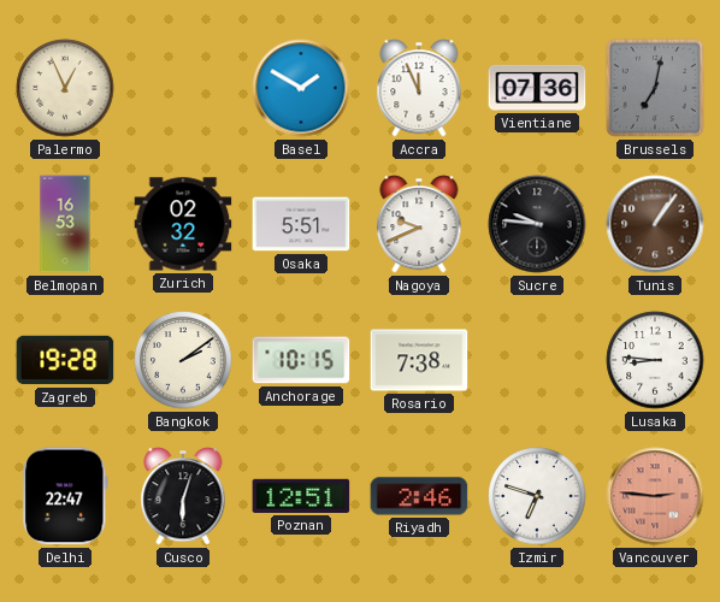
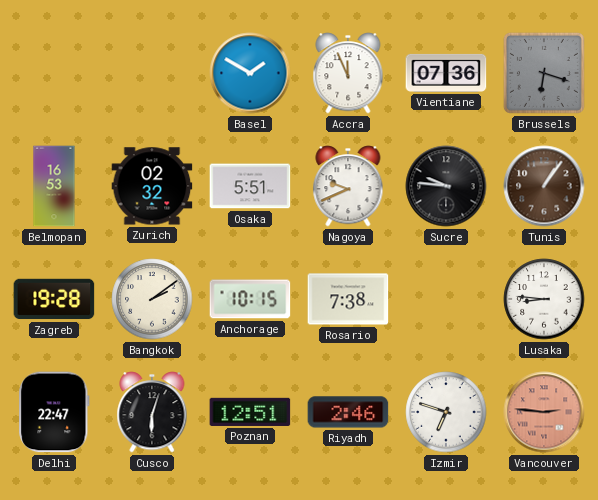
Palermo: 12:56 -> none (65, 88)
Brussels: 7:02 -> 6:18 (544, 73)
